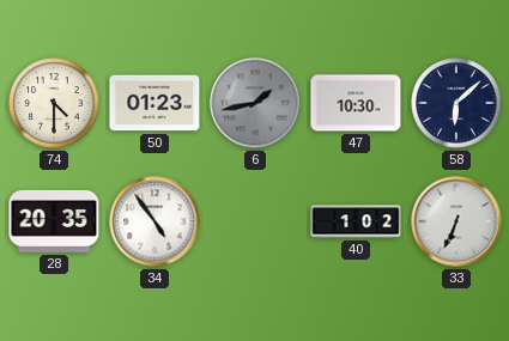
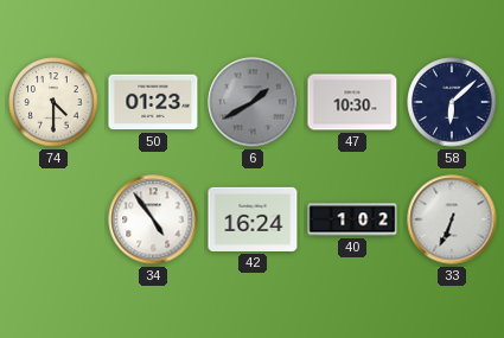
6: 1:43 -> 1:40 (253, 102)
28: 20:35 -> none (54, 221)
42: none -> 16:24 (253, 219)
